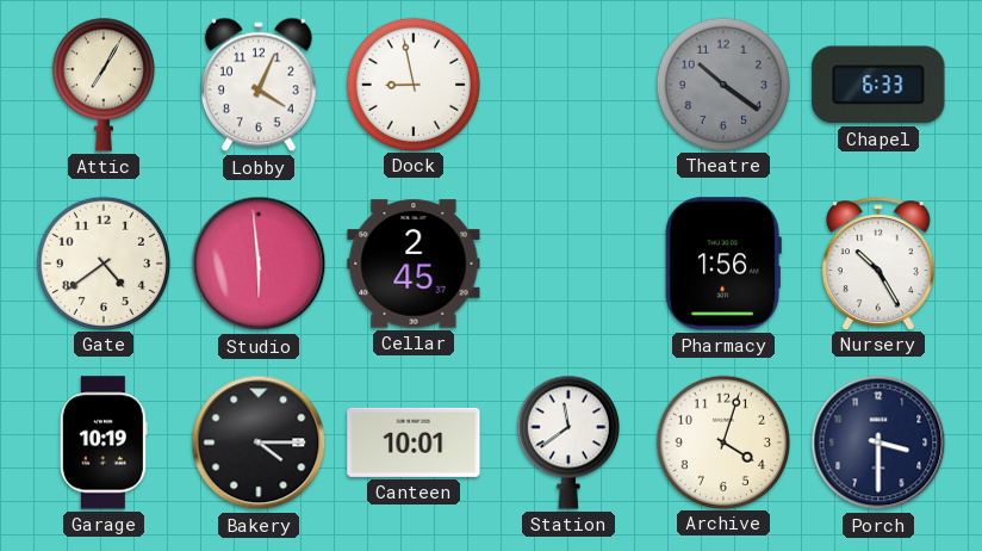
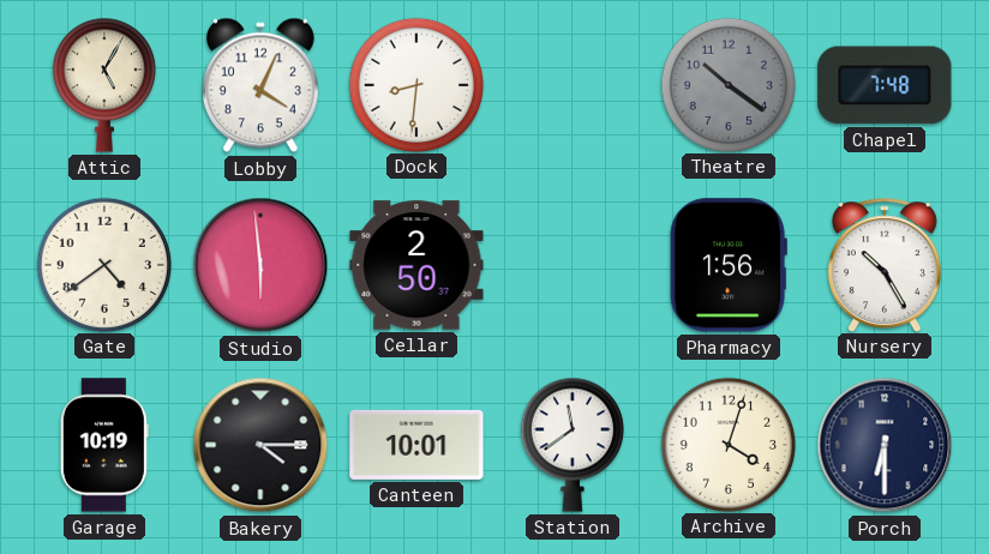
Attic: 7:05 -> 5:05 (104, 85)
Dock: 8:58 -> 8:31 (415, 84)
Chapel: 6:33 -> 7:48 (885, 85)
Cellar: 2:45 -> 2:50 (416, 265)
Porch: 3:30 -> 6:30 (885, 445)
